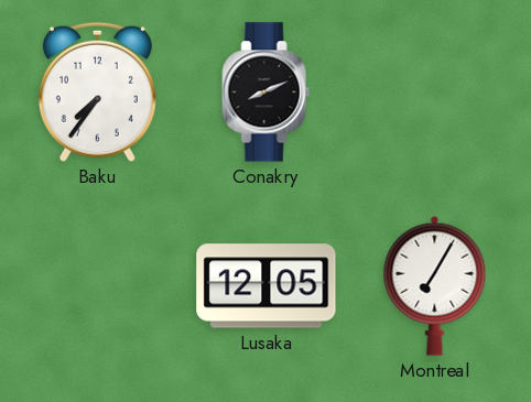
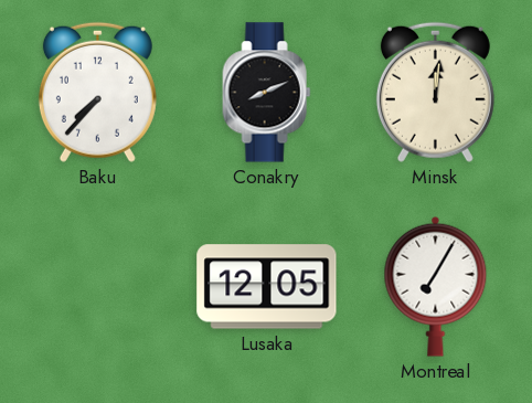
Baku: 7:36 -> 7:37 (97, 92)
Minsk: none -> 12:01 (435, 92)
